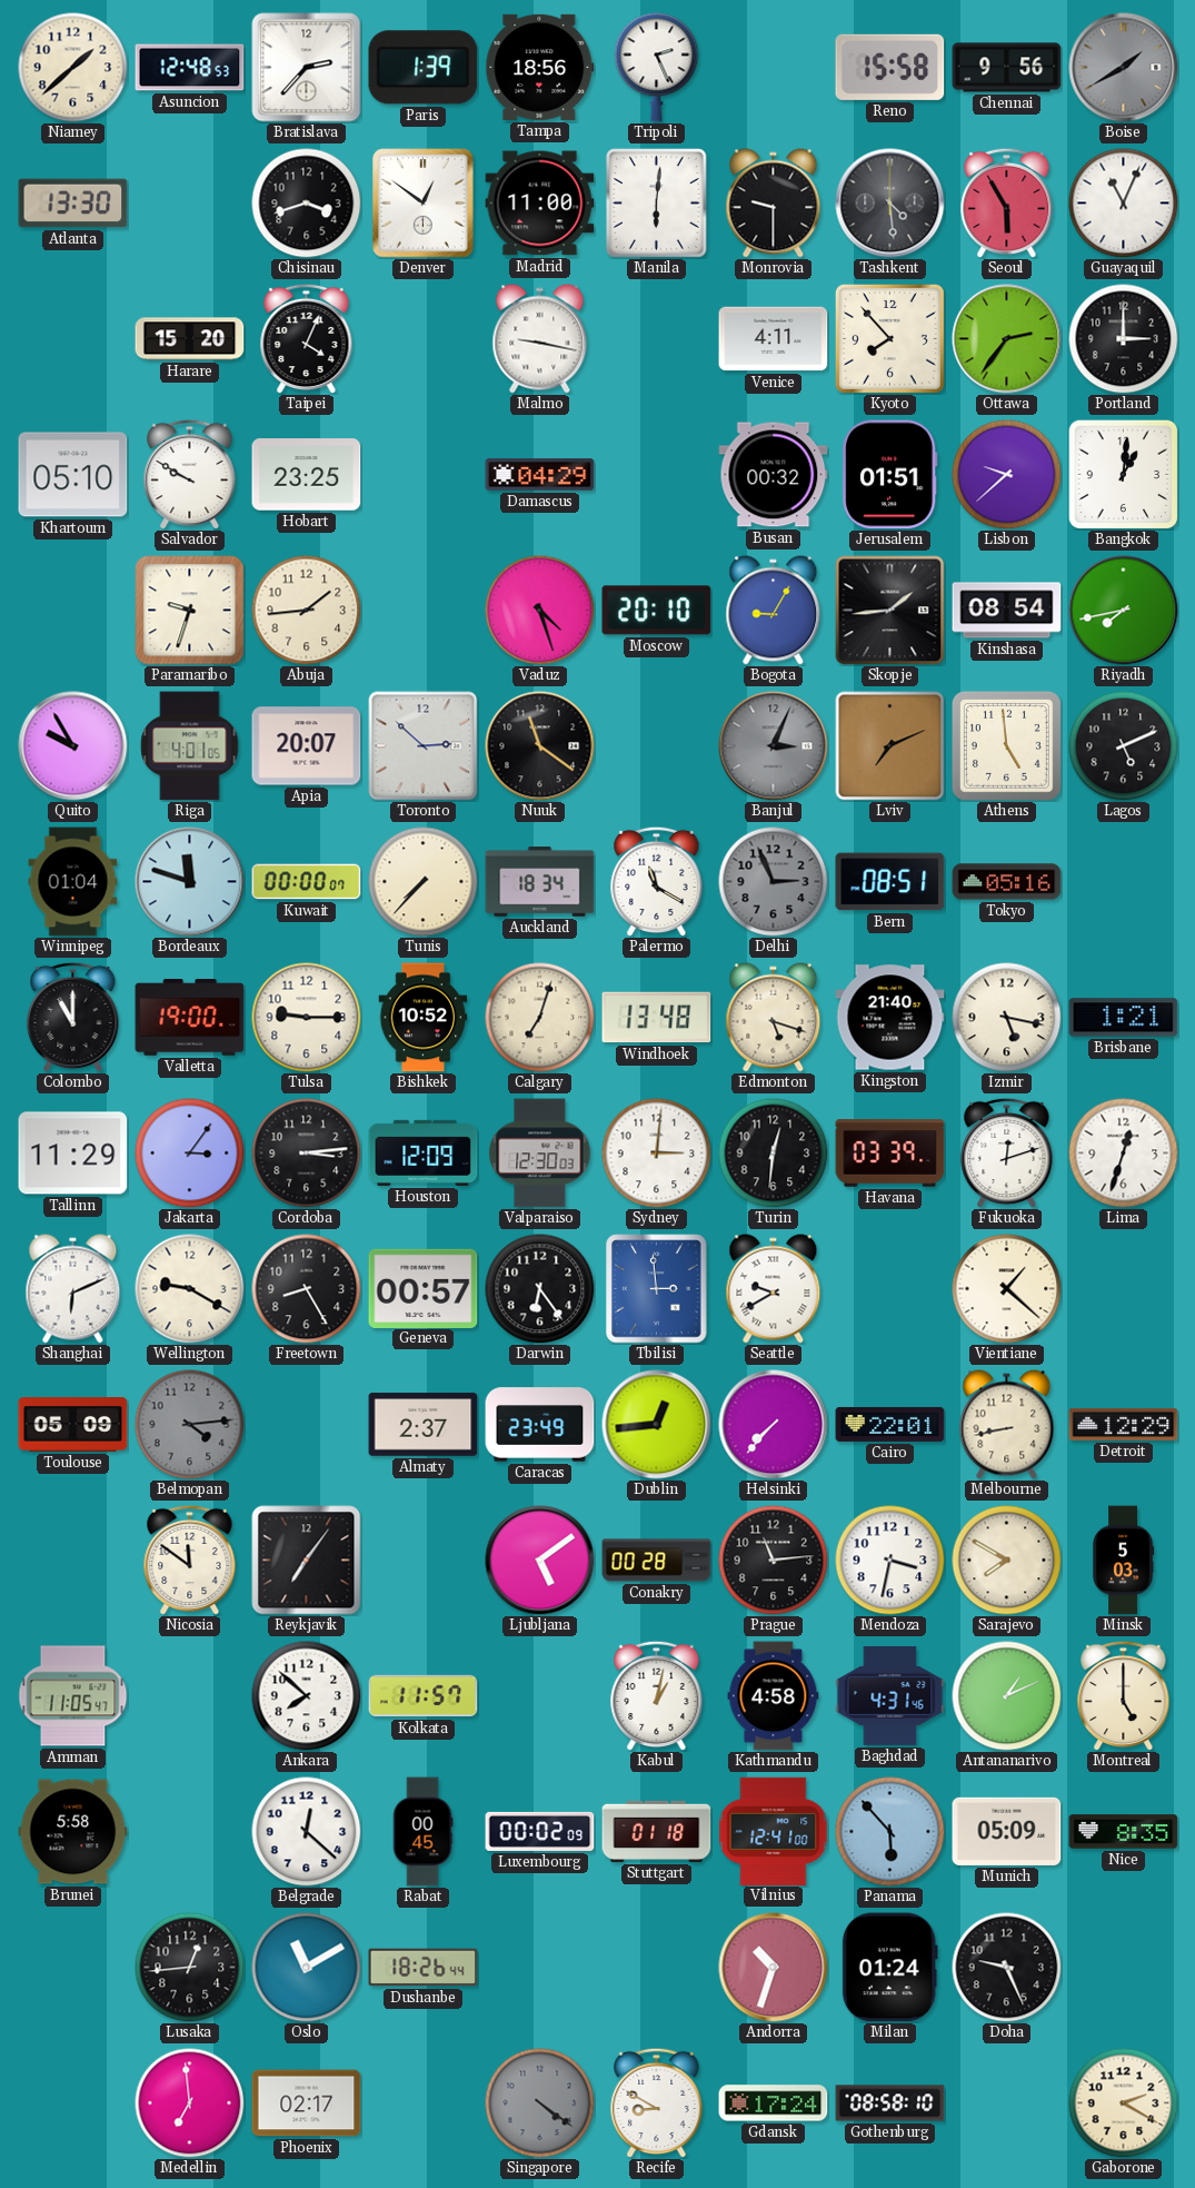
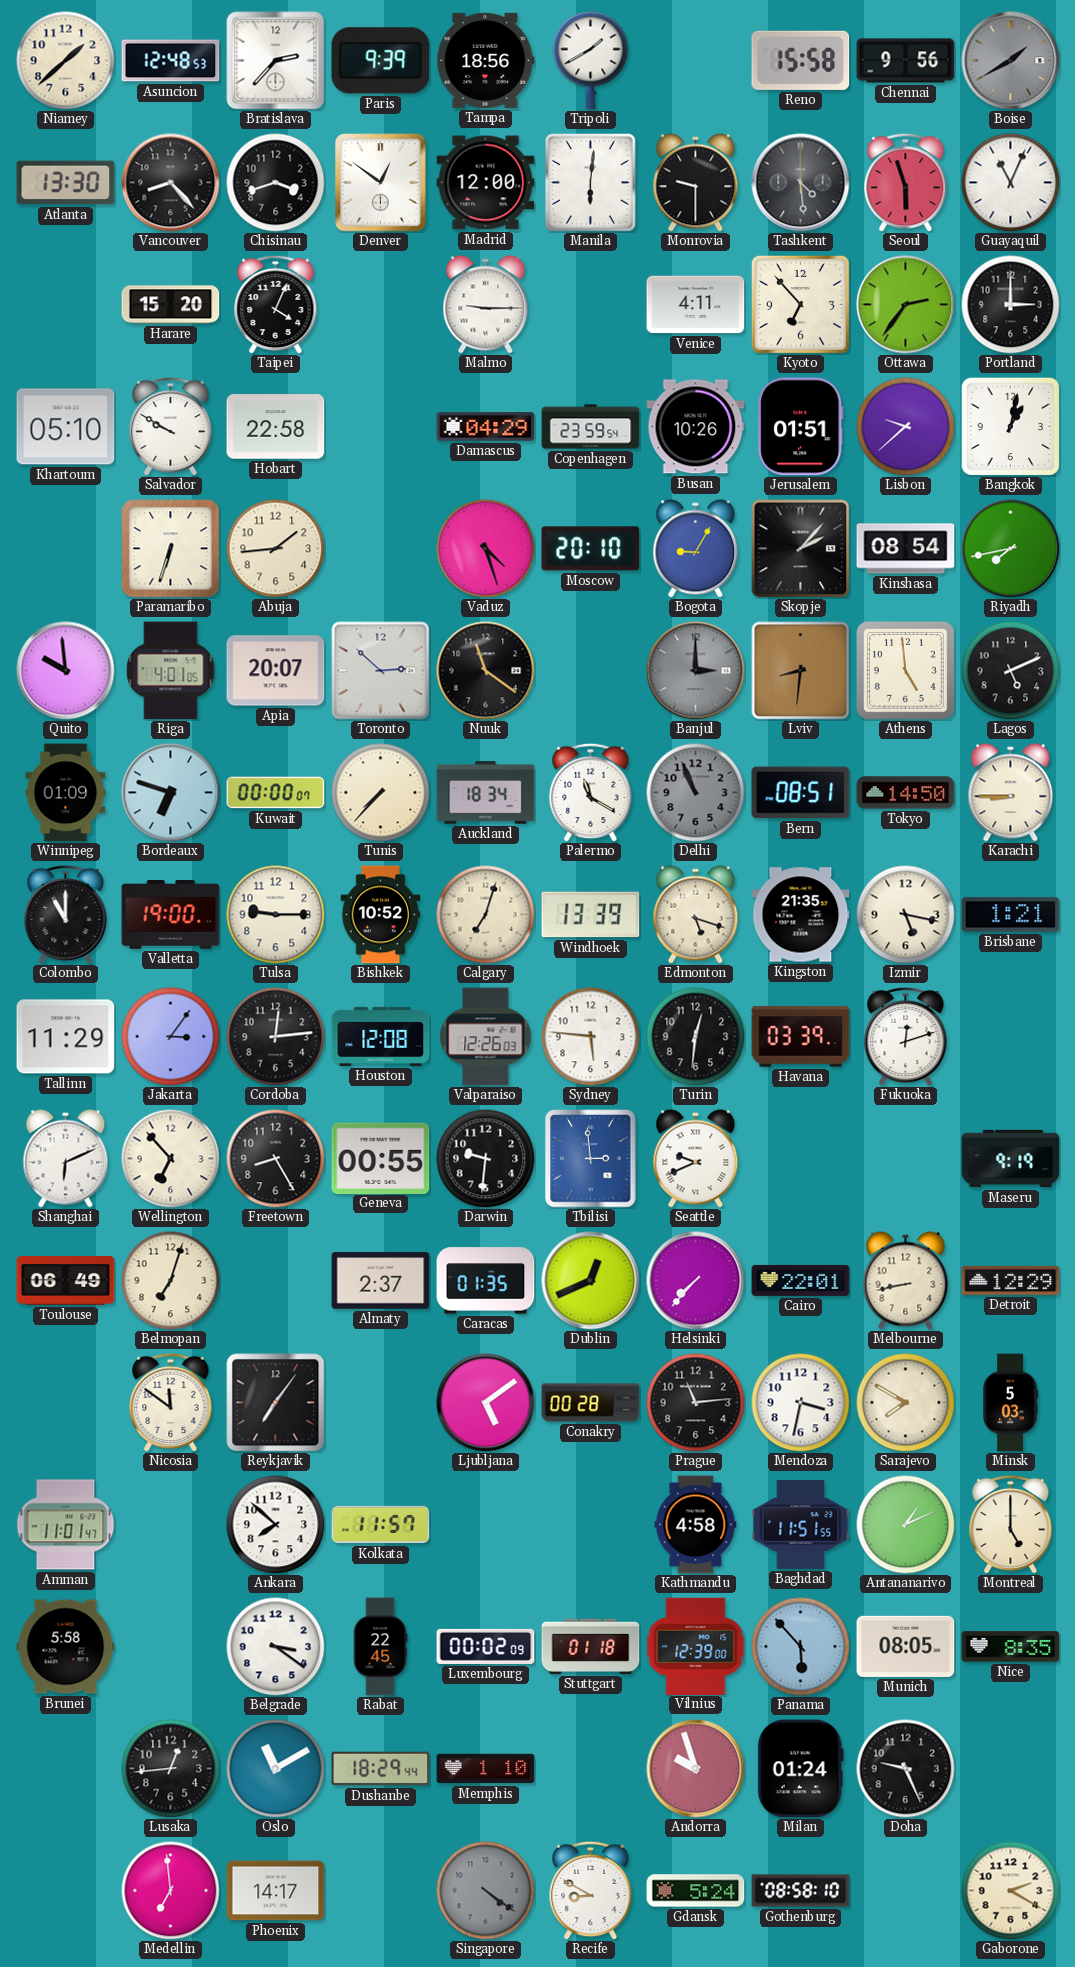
Paris: 1:39 -> 9:39 (381, 61)
Tripoli: 2:26 -> 1:40 (591, 61)
Vancouver: none -> 8:23 (171, 183)
Madrid: 11:00 -> 12:00 (486, 183)
Seoul: 5:55 -> 5:57 (906, 182)
Malmo: 9:17 -> 9:15 (486, 305)
Kyoto: 7:53 -> 6:53 (800, 304)
Hobart: 23:25 -> 22:58 (276, 427)
Copenhagen: none -> 23:59 (591, 427)
Busan: 00:32 -> 10:26 (696, 427)
Bangkok: 1:01 -> 1:02 (1010, 426)
Paramaribo: 9:33 -> 6:33 (171, 549)
Skopje: 1:44 -> 2:07 (801, 549)
Quito: 9:55 -> 9:59 (66, 671)
Banjul: 3:04 -> 3:00 (696, 671)
Lviv: 7:11 -> 8:31 (801, 671)
Winnipeg: 01:04 -> 01:09 (66, 793)
Bordeaux: 11:48 -> 6:48 (171, 793)
Delhi: 2:56 -> 10:56 (696, 793)
Tokyo: 05:16 -> 14:50 (906, 793)
Karachi: none -> 8:45 (1011, 793)
Windhoek: 13:48 -> 13:39 (591, 915)
Kingston: 21:40 -> 21:35 (801, 915)
Cordoba: 3:14 -> 12:14 (276, 1037)
Houston: 12:09 -> 12:08 (381, 1036)
Valparaiso: 12:30 -> 12:26 (486, 1037)
Sydney: 3:01 -> 5:46 (591, 1037)
Lima: 12:33 -> none (1124, 1154)
Wellington: 9:20 -> 6:53 (171, 1159)
Geneva: 00:57 -> 00:55 (381, 1158)
Darwin: 6:24 -> 9:31 (486, 1159)
Seattle: 9:40 -> 9:41 (696, 1159)
Vientiane: 1:22 -> none (1007, 1289)
Maseru: none -> 9:19 (1011, 1159)
Toulouse: 05:09 -> 06:49 (66, 1281)
Belmopan: 4:14 -> 7:03 (171, 1281)
Belmopan dial: grey -> cream (171, 1281)
Caracas: 23:49 -> 01:35 (486, 1281)
Dublin: 12:44 -> 12:41 (591, 1281)
Amman: 11:05 -> 11:01 (66, 1525)
Kabul: 1:02 -> none (657, 1695)
Baghdad: 4:31 -> 11:51 (801, 1524)
Belgrade: 12:22 -> 3:21 (276, 1647)
Rabat: 00:45 -> 22:45 (380, 1647)
Vilnius: 12:41 -> 12:39 (696, 1646)
Munich: 05:09 -> 08:05 (906, 1646)
Dushanbe: 18:26 -> 18:29 (381, 1769)
Memphis: none -> 1:10 (486, 1769)
Andorra: 10:33 -> 9:57 (696, 1769)
Phoenix: 02:17 -> 14:17 (276, 1891)
Gdansk: 17:24 -> 5:24 (696, 1891)
